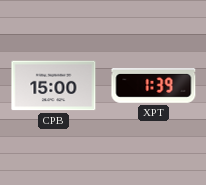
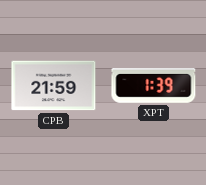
CPB: 15:00 -> 21:59 (54, 86)
